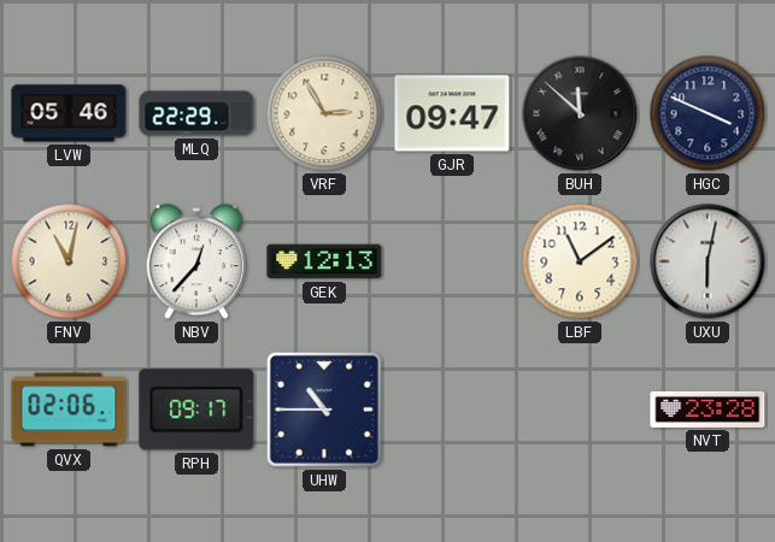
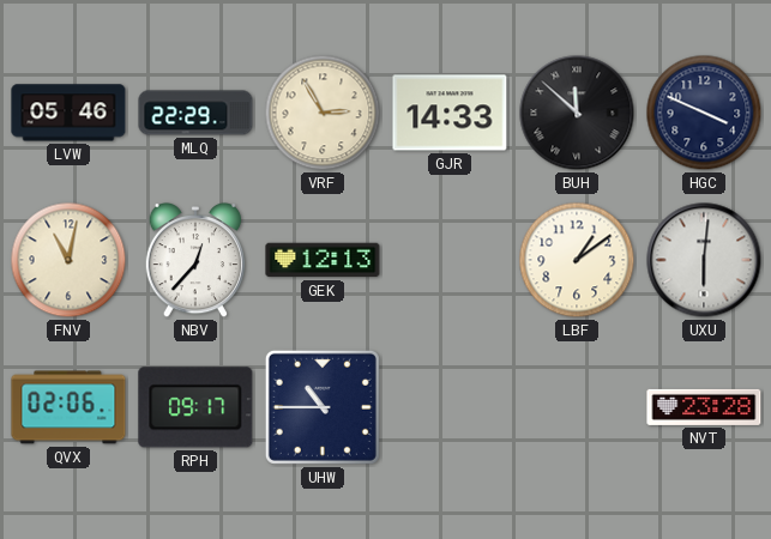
GJR: 09:47 -> 14:33 (450, 113)
LBF: 11:09 -> 1:09 (577, 260)
UXU: 6:02 -> 6:01 (704, 260)
